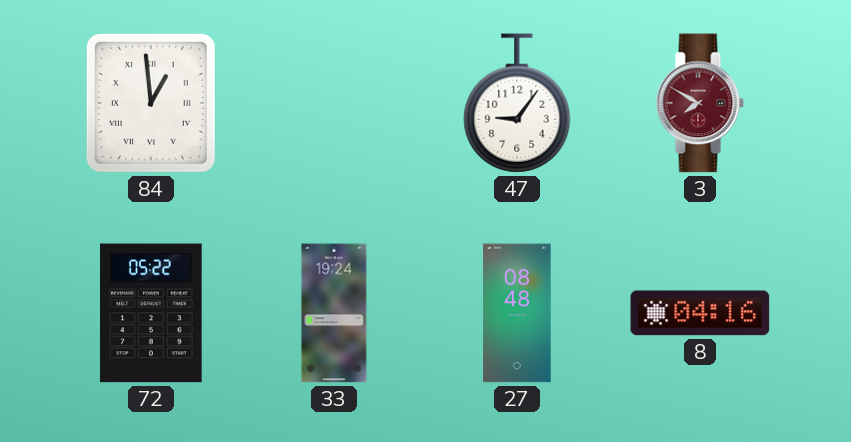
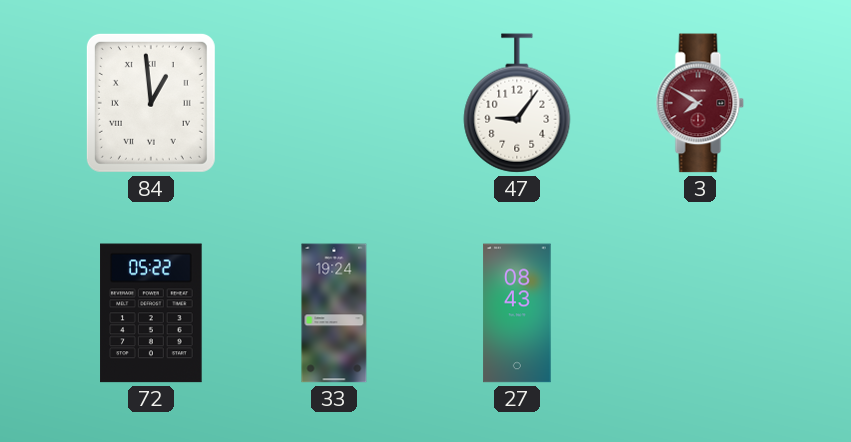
27: 08:48 -> 08:43 (517, 313)
8: 04:16 -> none (700, 313)
